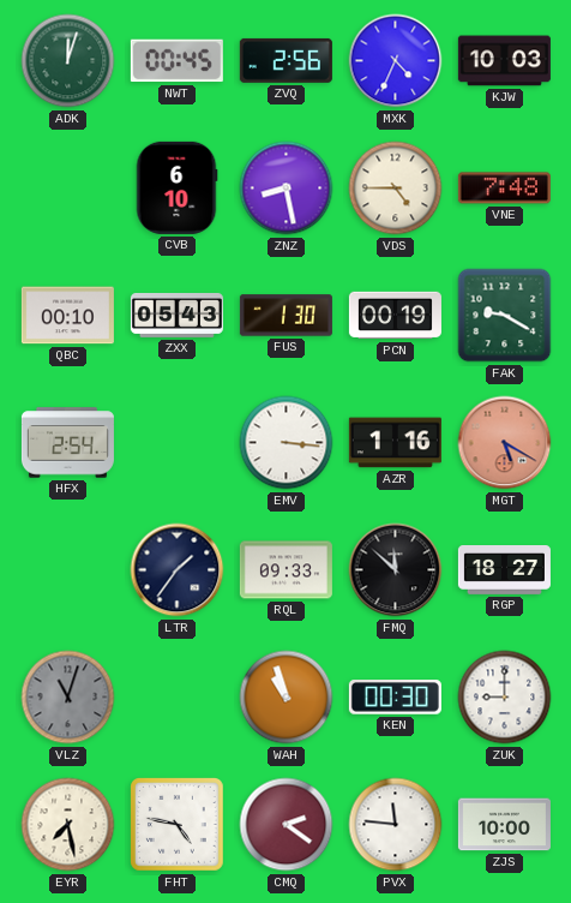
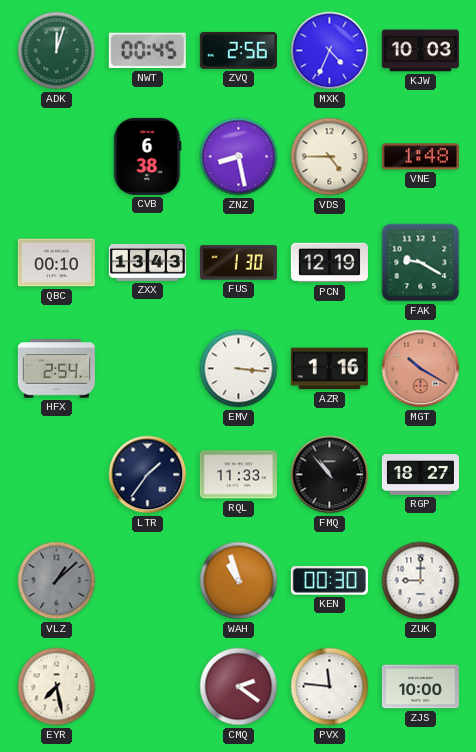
CVB: 6:10 -> 6:38 (147, 156)
VNE: 7:48 -> 1:48 (420, 157)
ZXX: 05:43 -> 13:43 (147, 262)
PCN: 00:19 -> 12:19 (329, 263)
MGT: 5:20 -> 10:20 (421, 369)
RQL: 09:33 -> 11:33 (238, 475)
FMQ: 11:52 -> 10:53 (330, 475)
VLZ: 11:03 -> 1:08 (57, 581)
FHT: 4:47 -> none (178, 825)
